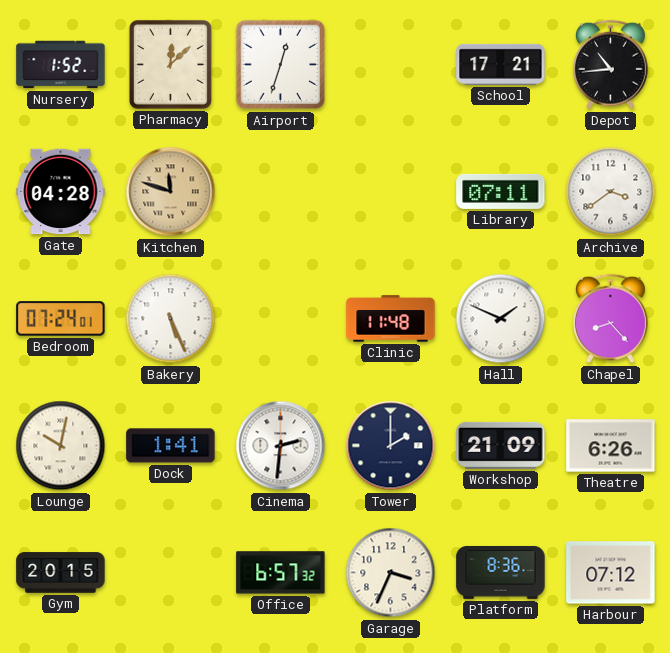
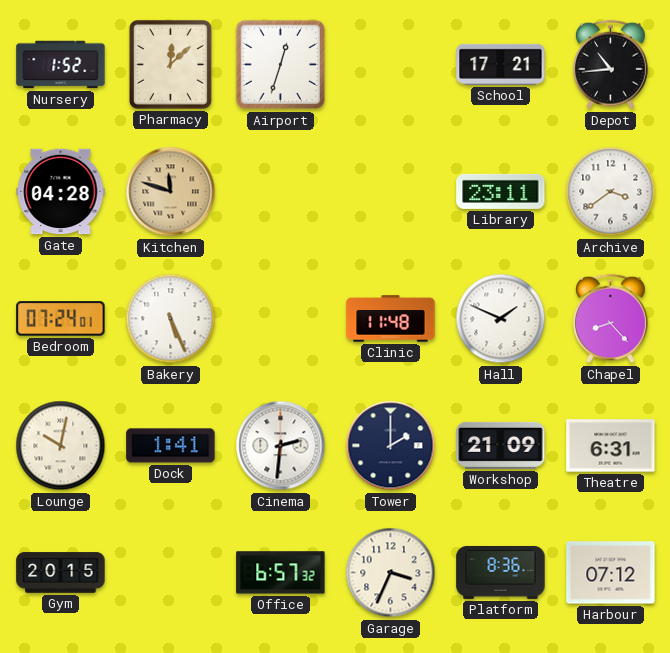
Library: 07:11 -> 23:11 (501, 191)
Theatre: 6:26 -> 6:31 (611, 446)
